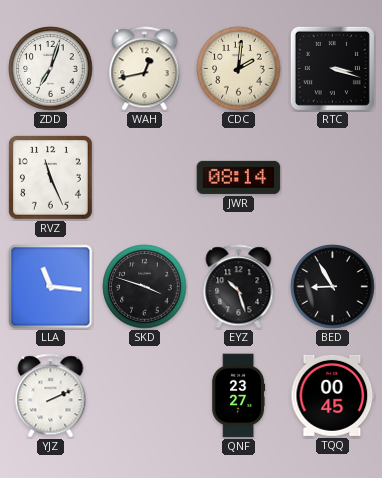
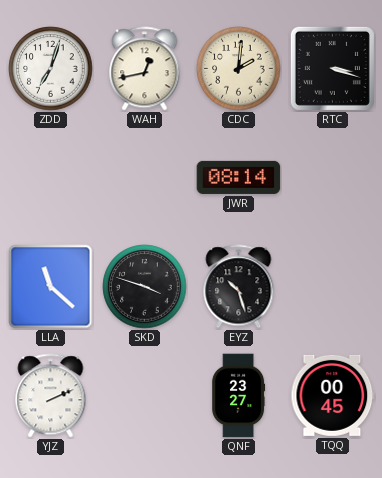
RVZ: 11:26 -> none (51, 178)
LLA: 11:16 -> 11:22 (51, 287)
BED: 8:55 -> none (333, 287)
